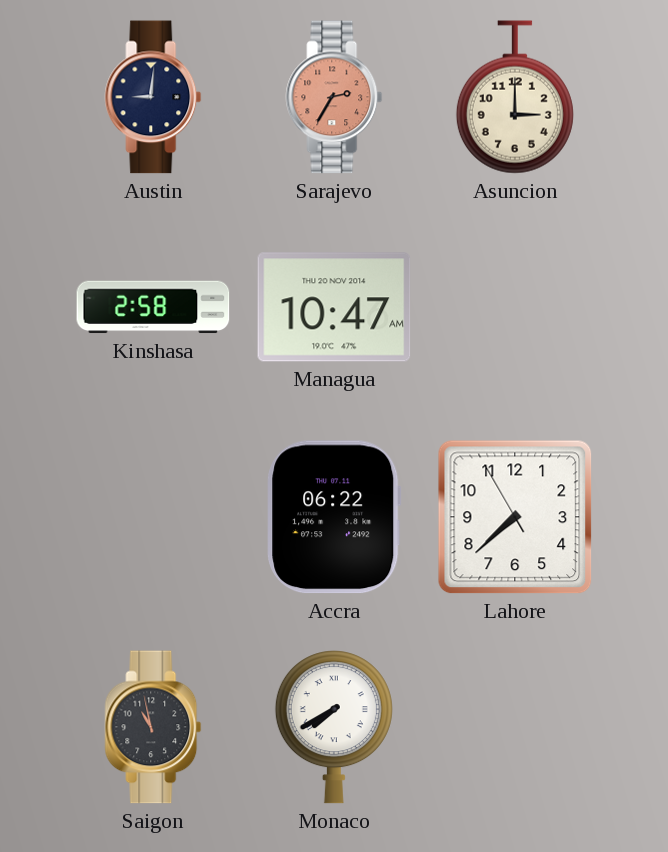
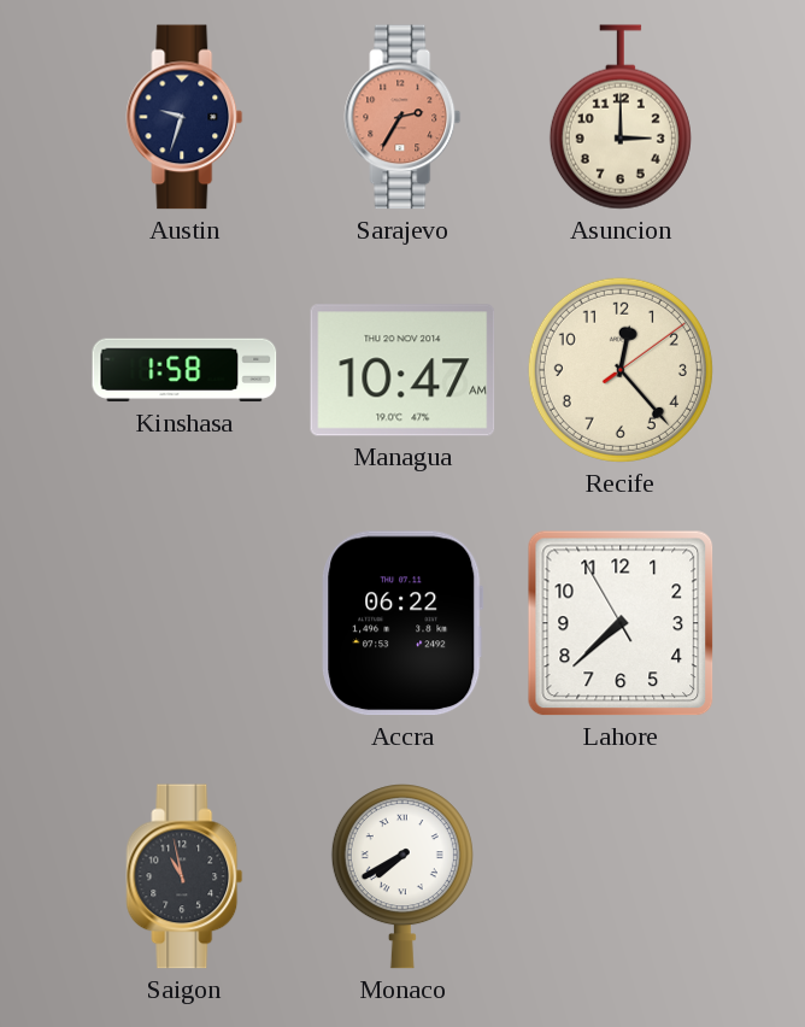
Austin: 9:01 -> 9:33 (184, 117)
Kinshasa: 2:58 -> 1:58 (184, 370)
Recife: none -> 12:23 (621, 370)
